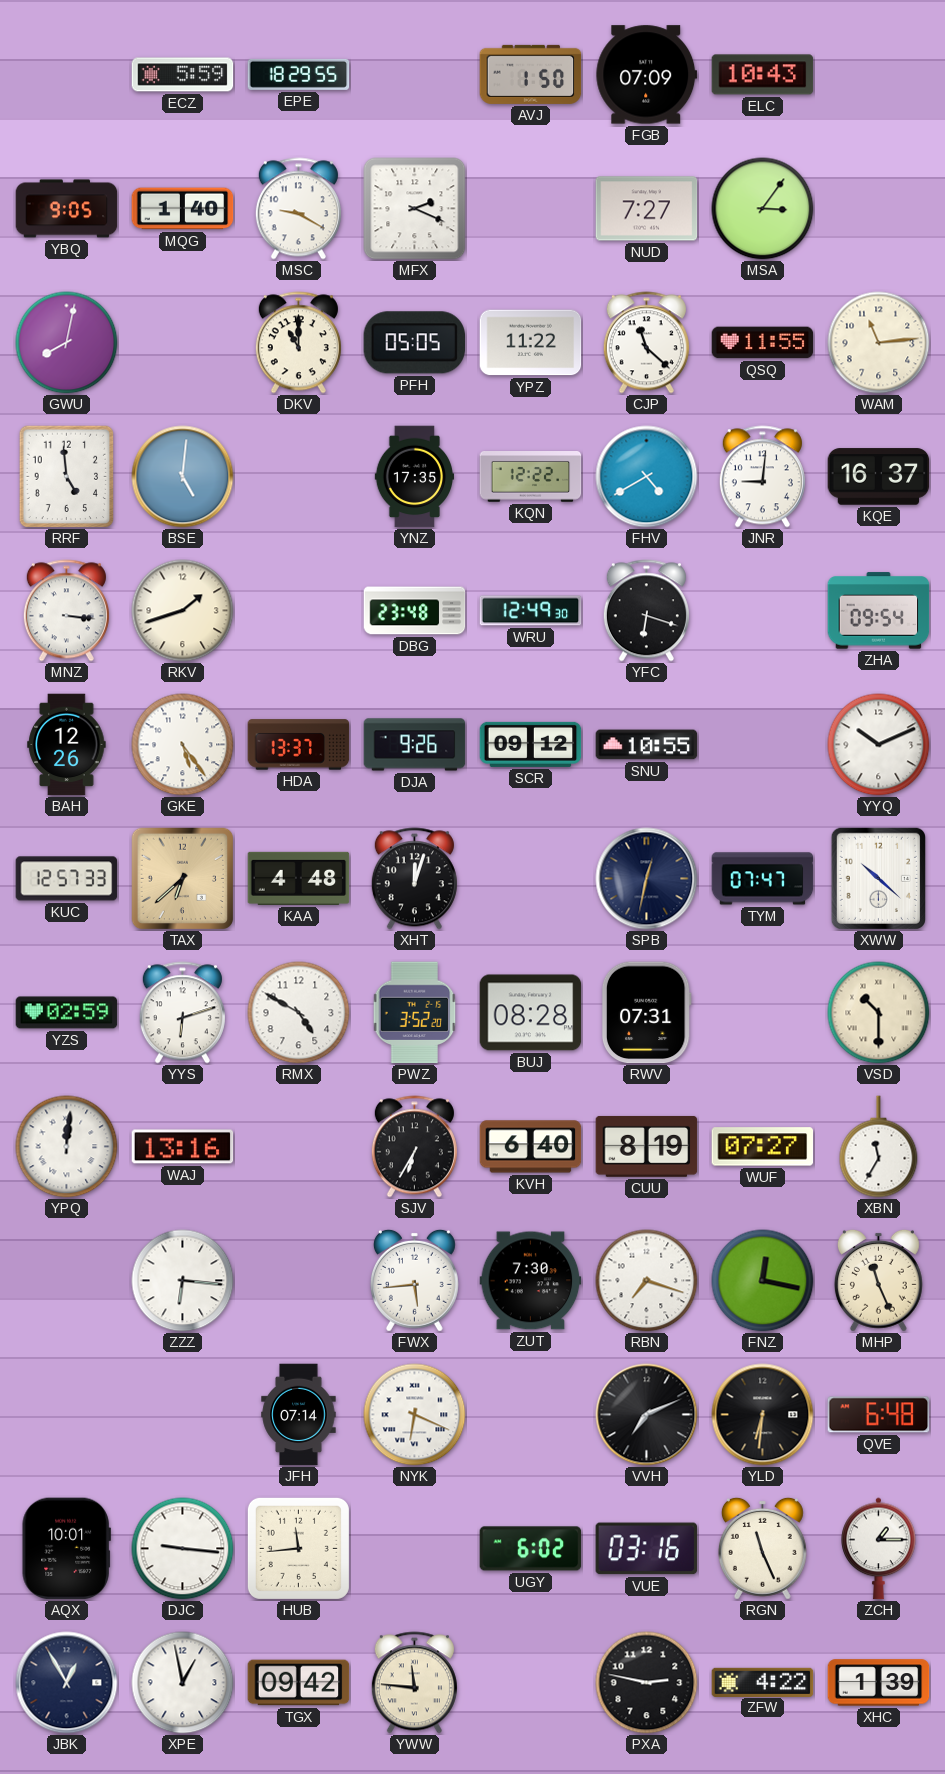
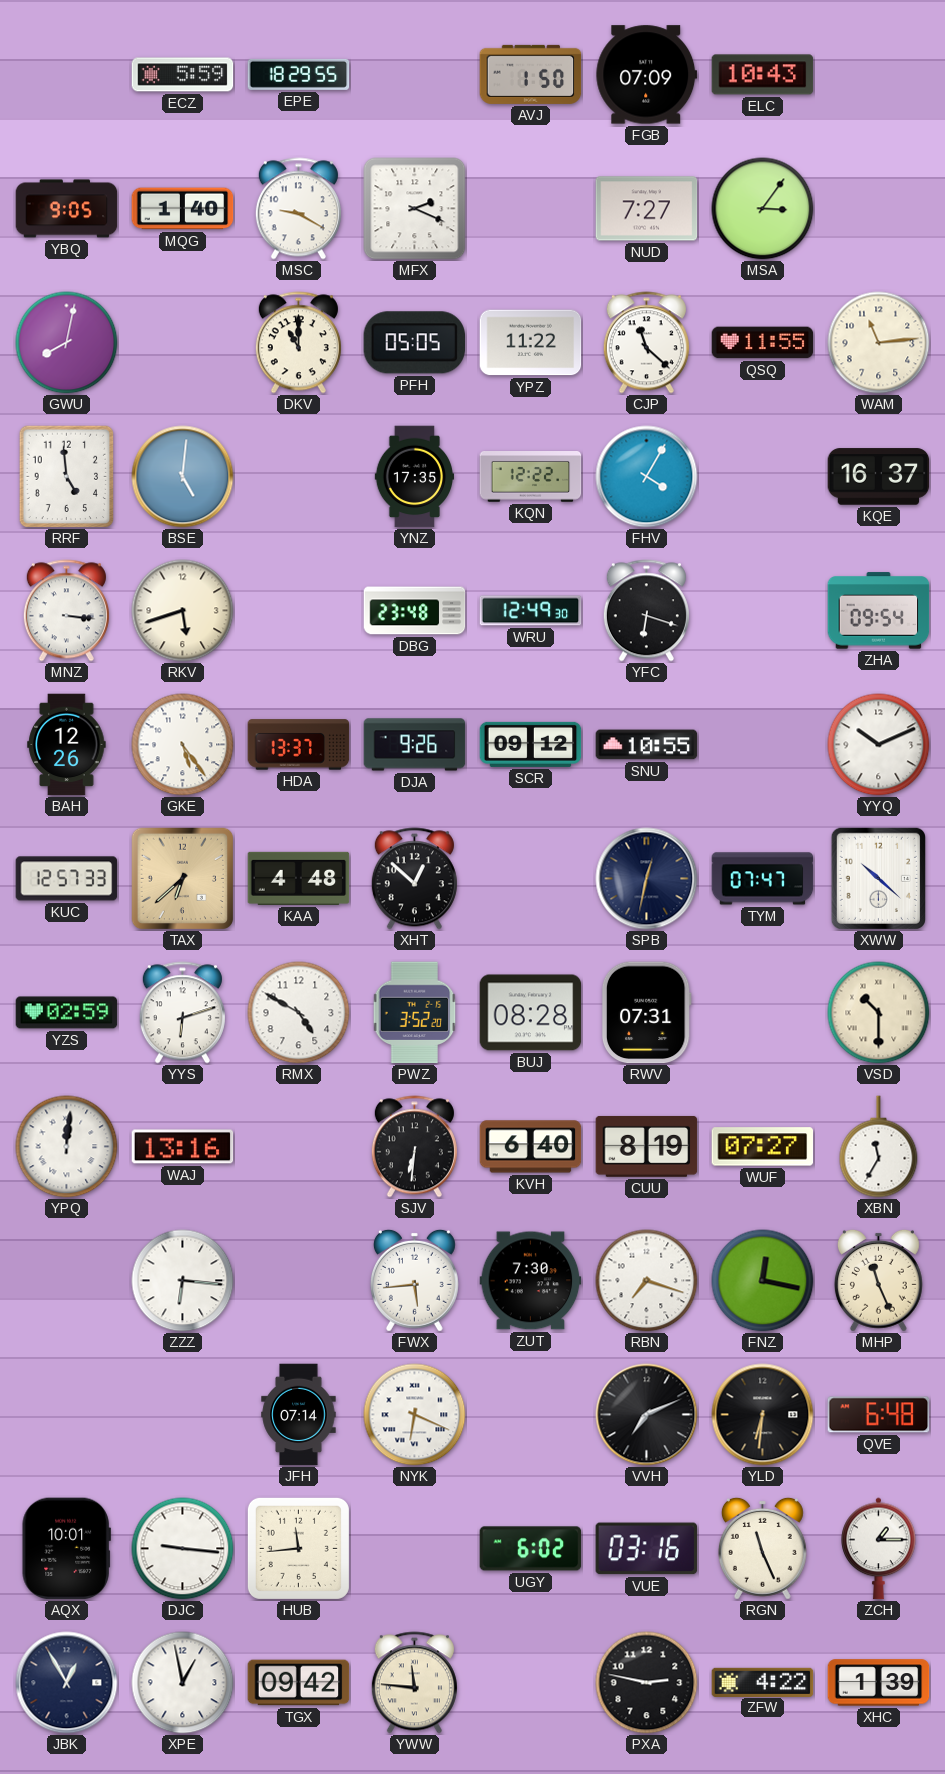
FHV: 4:40 -> 4:05 (647, 477)
JNR: 9:01 -> none (762, 477)
RKV: 1:42 -> 5:42 (183, 611)
XHT: 12:03 -> 12:52 (414, 879)
SJV: 6:35 -> 6:31 (414, 1147)
